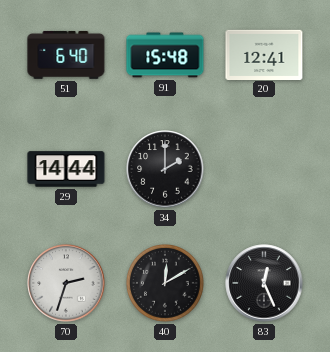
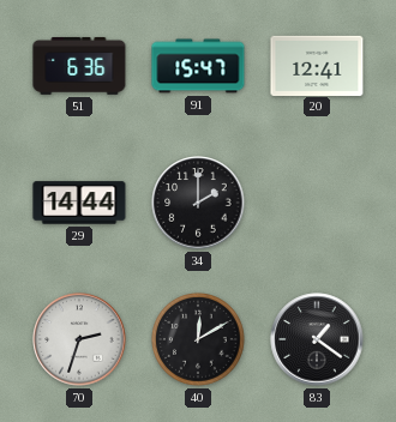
51: 6:40 -> 6:36 (79, 66)
91: 15:48 -> 15:47 (198, 66)
83: 12:26 -> 1:21 (317, 339)
